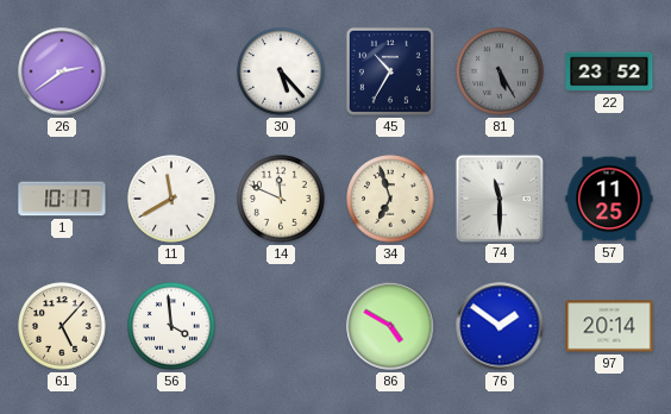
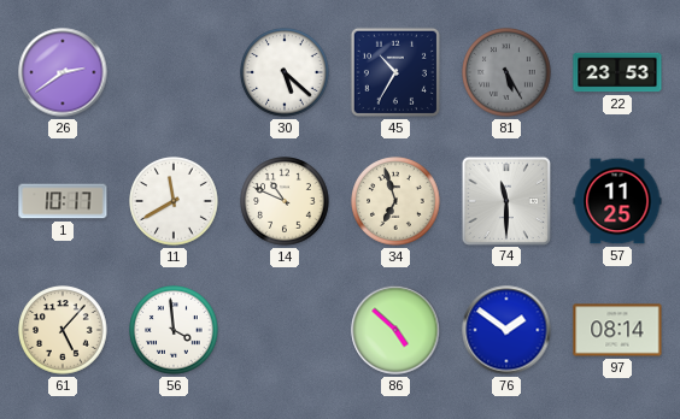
30: 5:23 -> 5:22 (285, 72)
22: 23:52 -> 23:53 (617, 72)
14: 11:49 -> 10:49 (285, 201)
86: 4:50 -> 4:52 (395, 330)
97: 20:14 -> 08:14 (617, 330)
